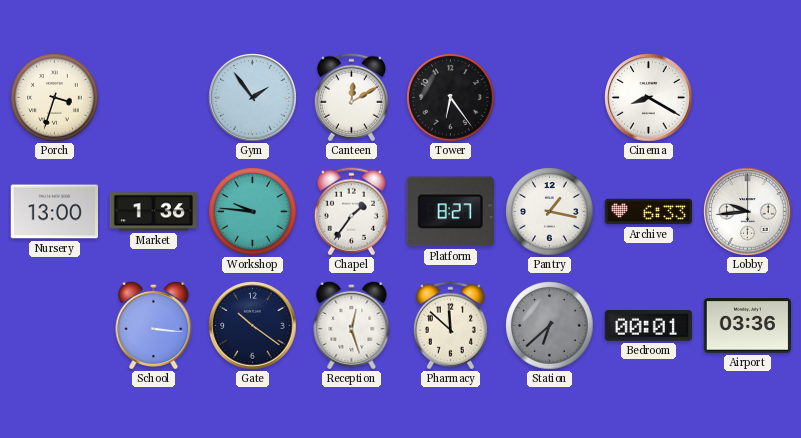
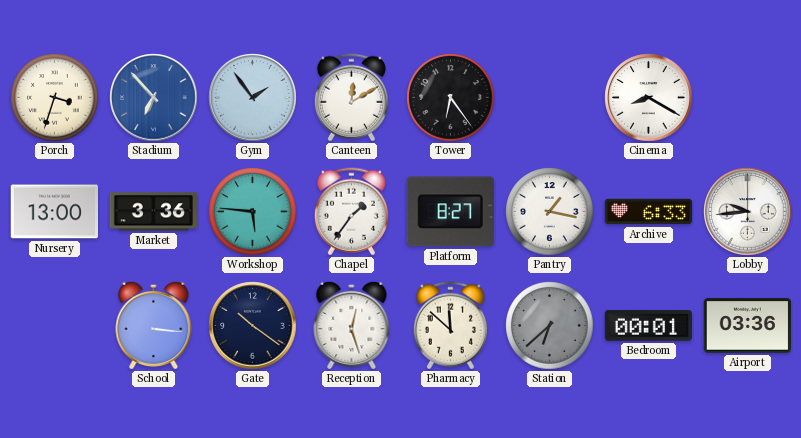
Stadium: none -> 6:53 (154, 98)
Market: 1:36 -> 3:36 (154, 212)
Workshop: 9:46 -> 5:46 (253, 212)
